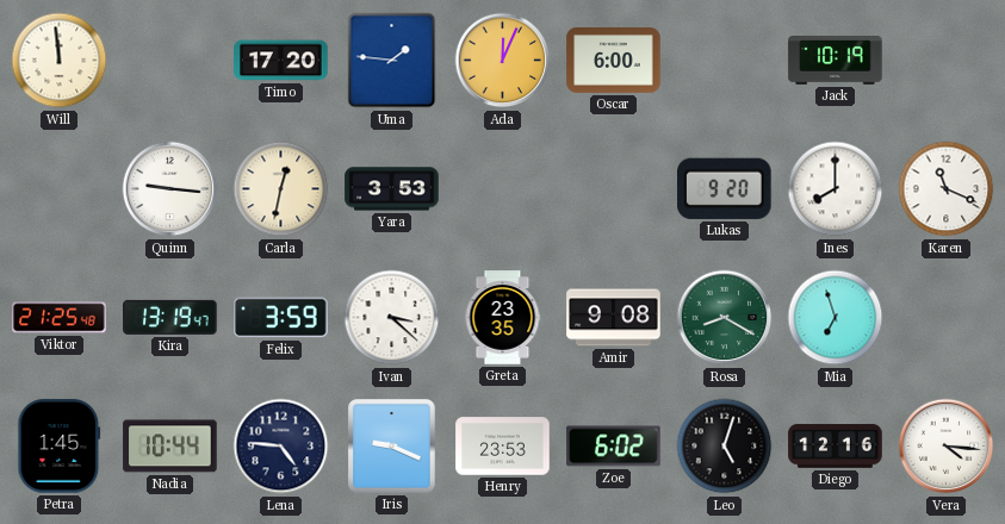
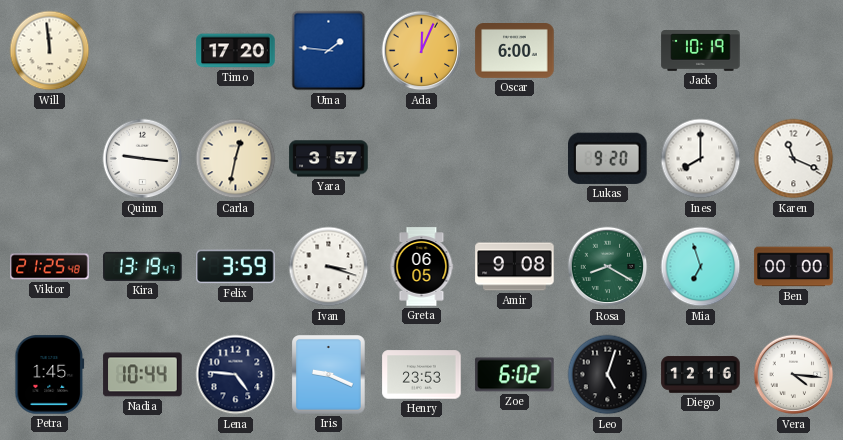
Yara: 3:53 -> 3:57 (329, 159)
Ivan: 3:22 -> 3:18 (329, 267)
Greta: 23:35 -> 06:05 (422, 267)
Ben: none -> 00:00 (794, 267)
